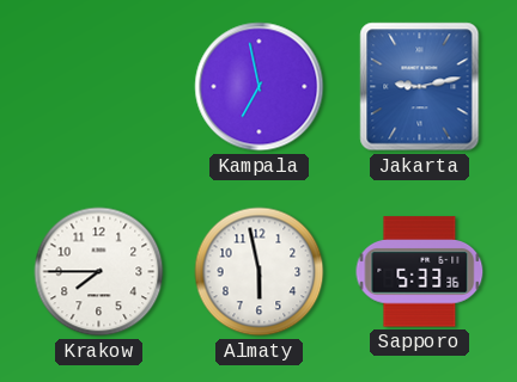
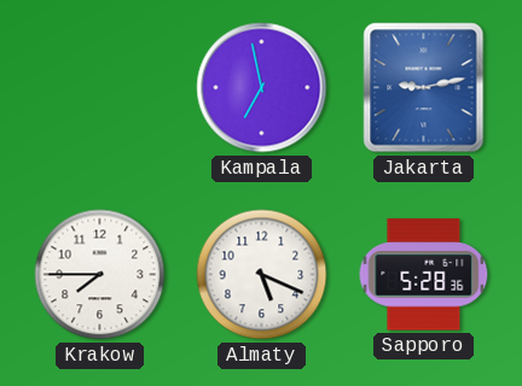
Almaty: 5:58 -> 5:19 (262, 275)
Sapporo: 5:33 -> 5:28 (424, 275)
